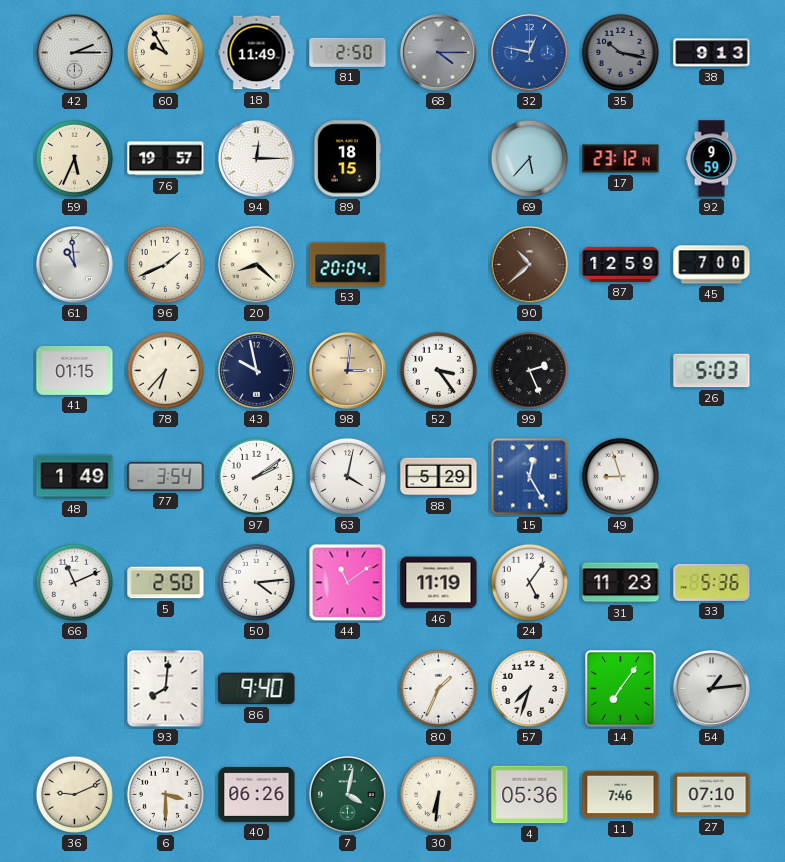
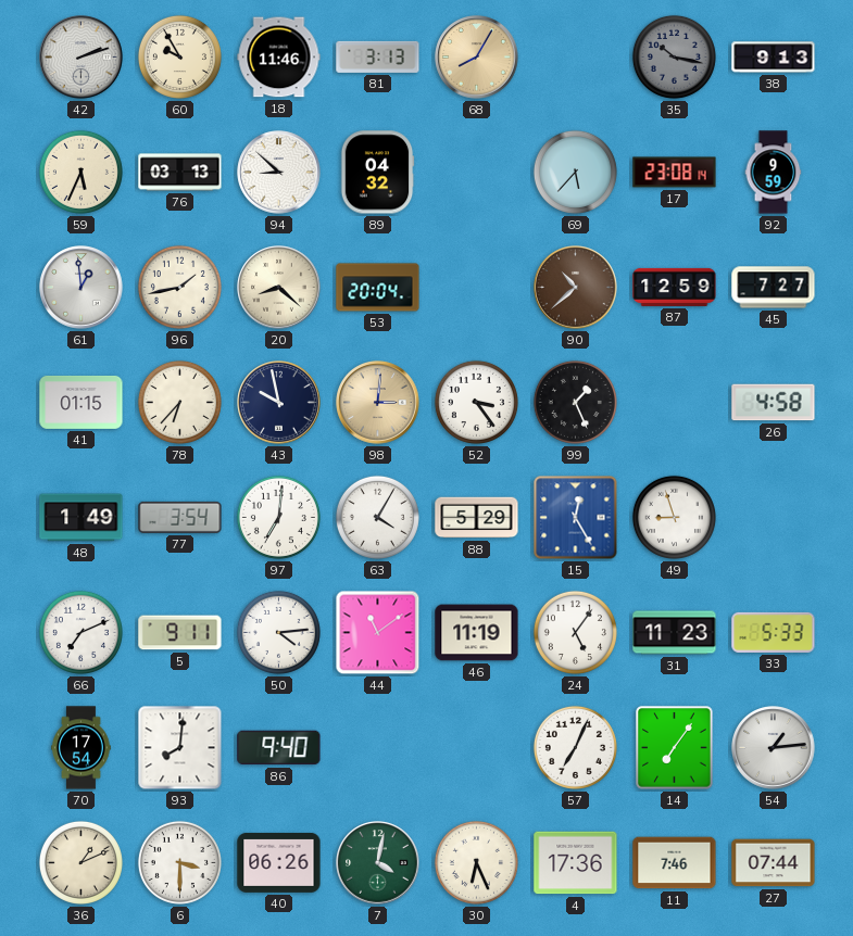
42: 2:15 -> 2:12 (81, 58)
18: 11:49 -> 11:46 (279, 58)
81: 2:50 -> 3:13 (378, 56)
68: 4:15 -> 8:05 (477, 58)
68 dial: grey -> champagne (477, 58)
32: 12:47 -> none (530, 53)
76: 19:57 -> 03:13 (180, 173)
94: 12:15 -> 8:52 (279, 173)
89: 18:15 -> 04:32 (377, 173)
17: 23:12 -> 23:08 (675, 173)
61: 10:59 -> 12:59 (81, 288)
96: 1:41 -> 1:43 (179, 287)
45: 7:00 -> 7:27 (774, 288)
99: 2:26 -> 1:26 (575, 402)
26: 5:03 -> 4:58 (774, 403)
97: 2:09 -> 7:01 (278, 517)
63: 4:02 -> 4:05 (377, 517)
66: 11:11 -> 7:11 (80, 632)
5: 2:50 -> 9:11 (180, 633)
33: 5:36 -> 5:33 (774, 632)
70: none -> 17:54 (81, 748)
80: 1:34 -> none (438, 688)
57: 7:33 -> 7:04 (575, 747)
36: 9:11 -> 1:11 (80, 862)
30: 6:31 -> 6:26 (476, 862)
4: 05:36 -> 17:36 (576, 863)
27: 07:10 -> 07:44 (774, 863)
